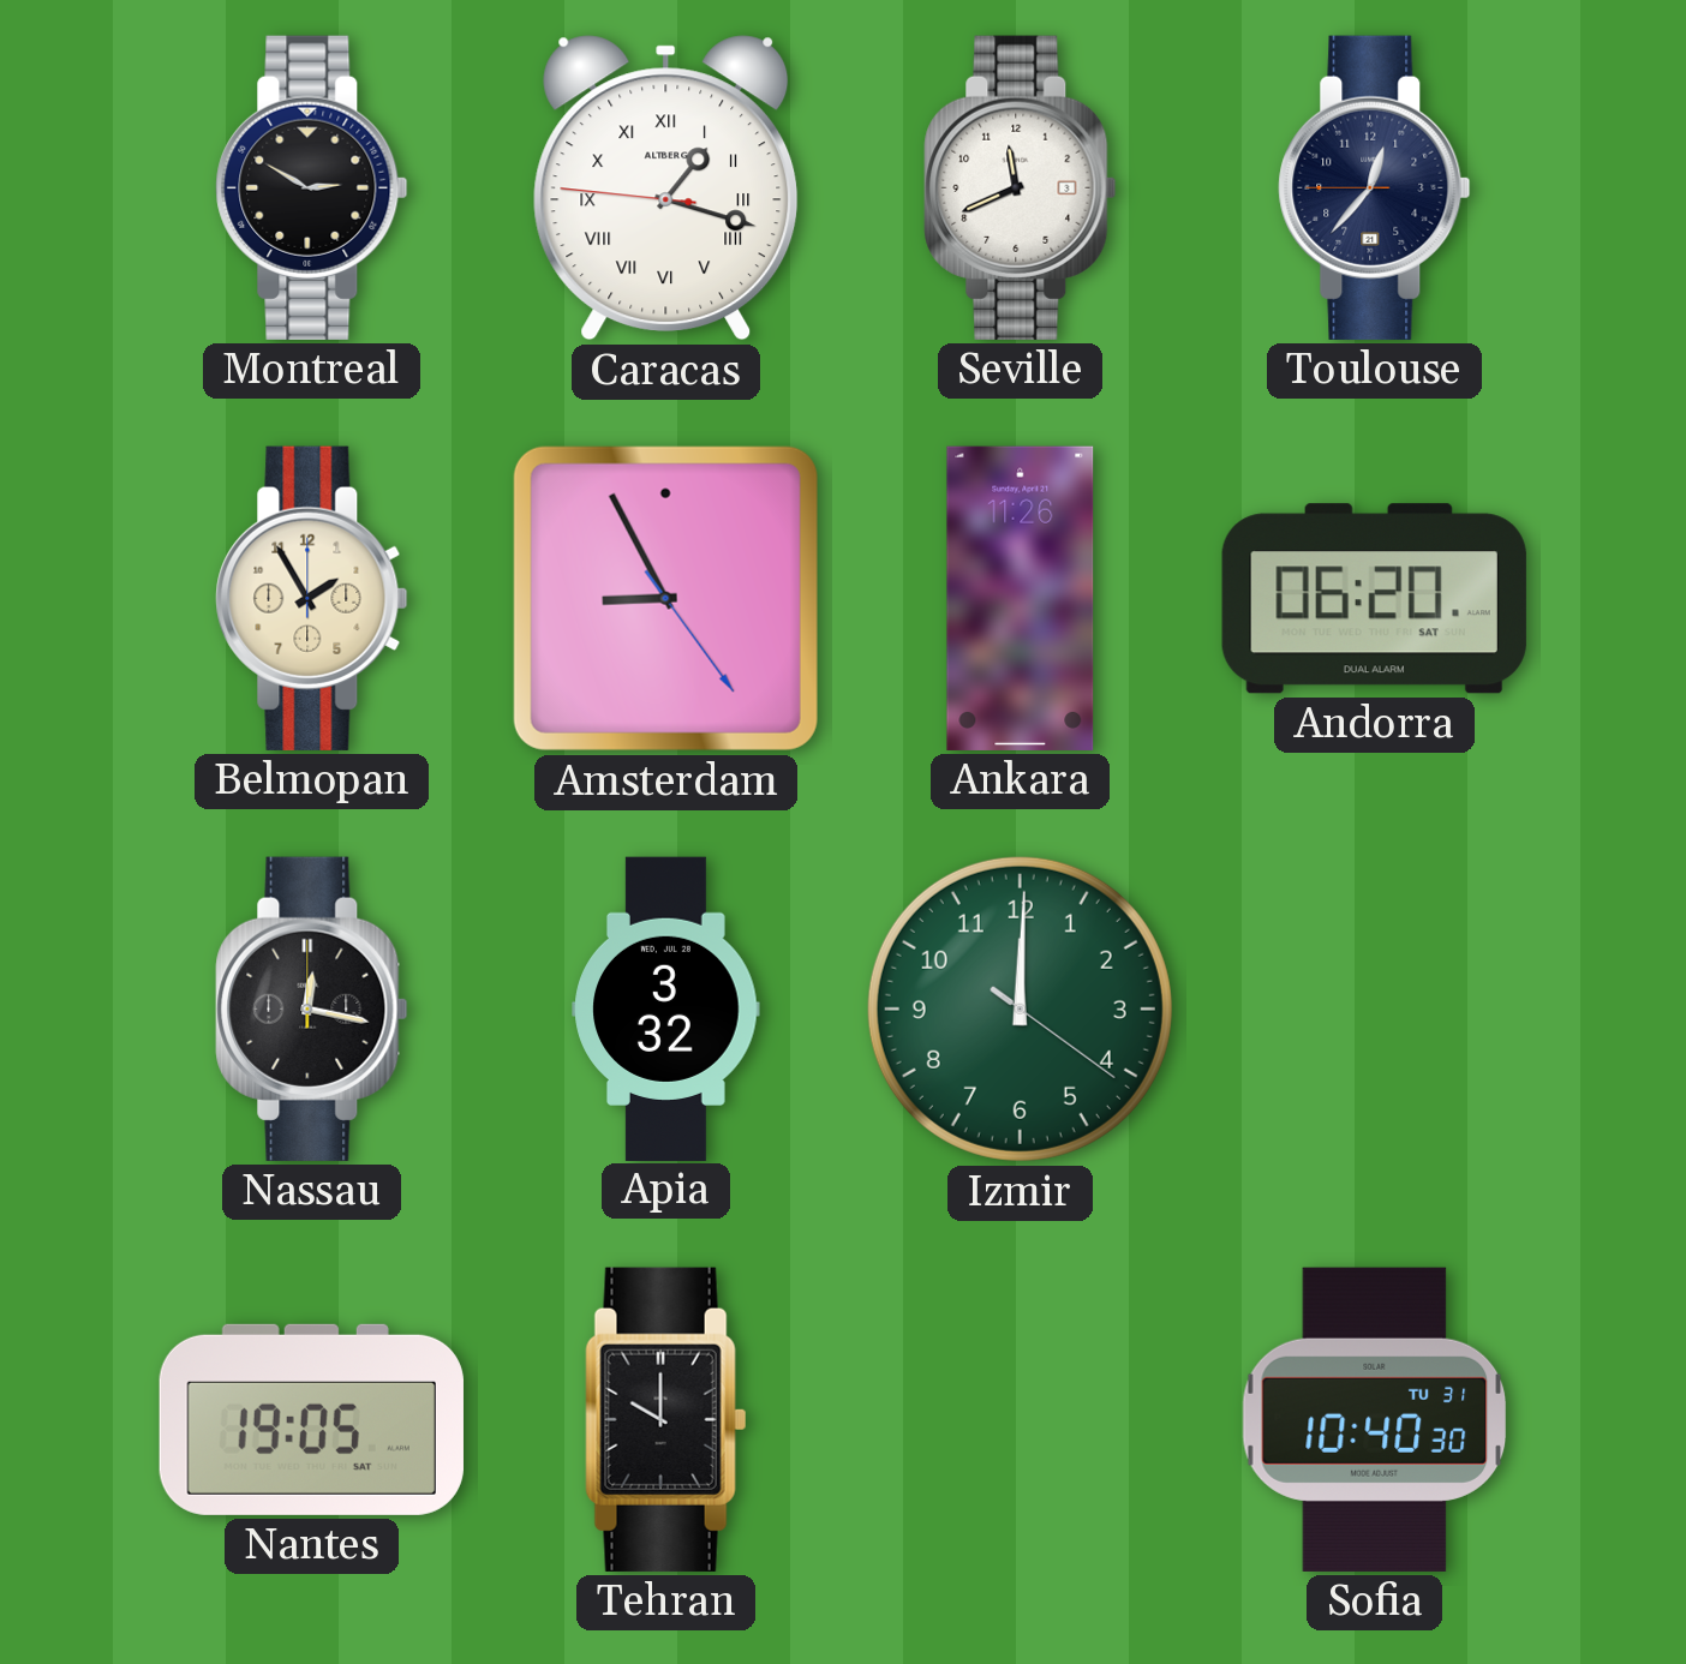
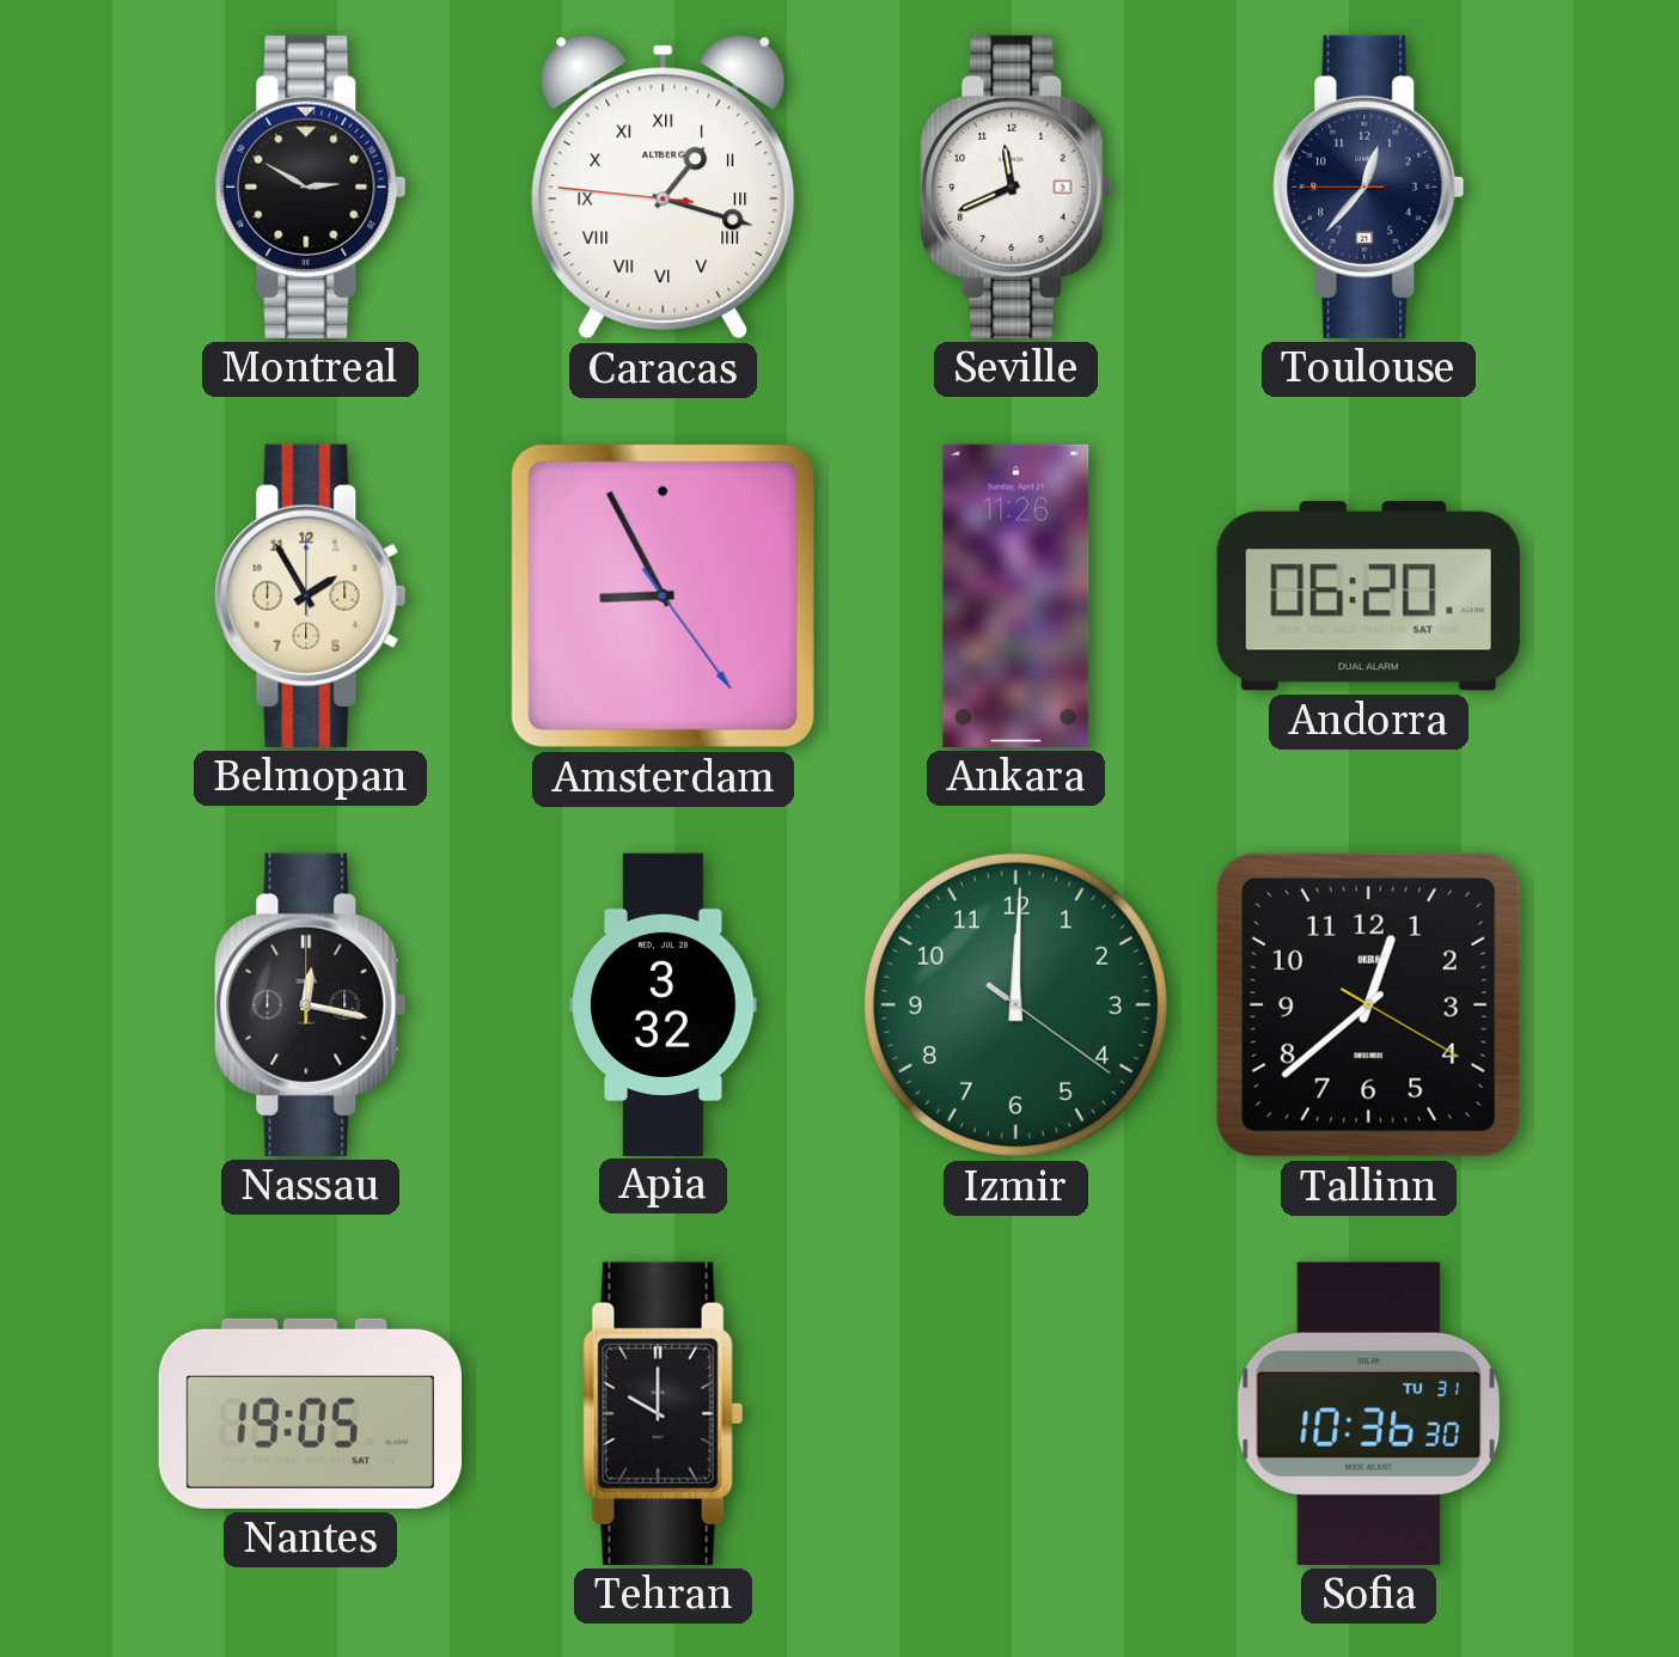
Tallinn: none -> 12:38 (1368, 1004)
Sofia: 10:40 -> 10:36 (1369, 1413)
